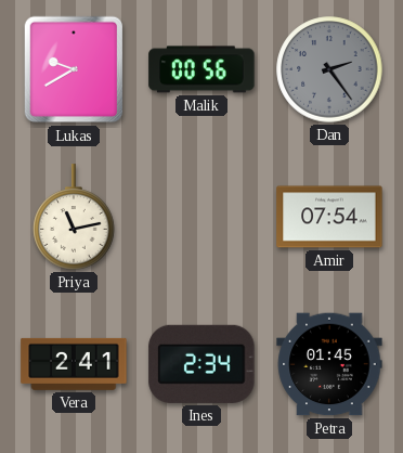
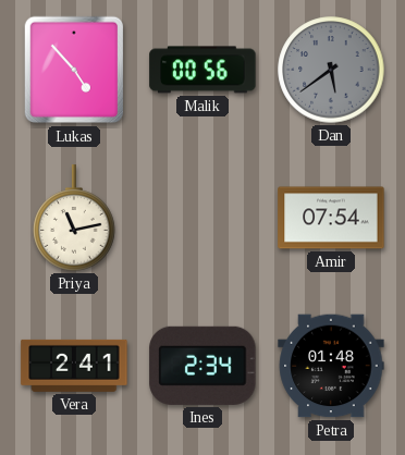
Lukas: 9:40 -> 4:53 (74, 70)
Dan: 2:24 -> 5:39 (331, 70)
Petra: 01:45 -> 01:48 (331, 366)
